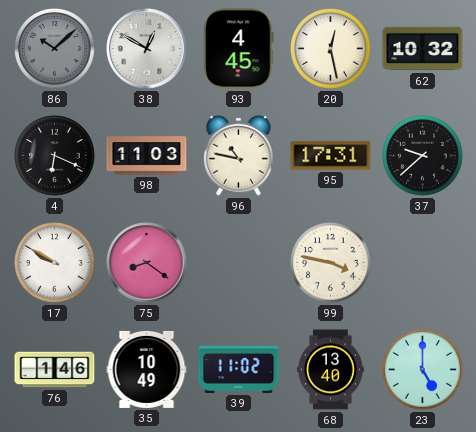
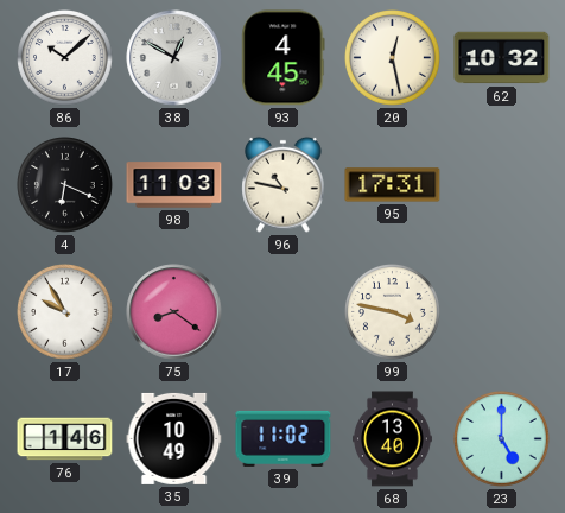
86 dial: grey -> white (65, 58)
37: 9:38 -> none (423, 156)
17: 9:50 -> 9:55 (65, 312)
